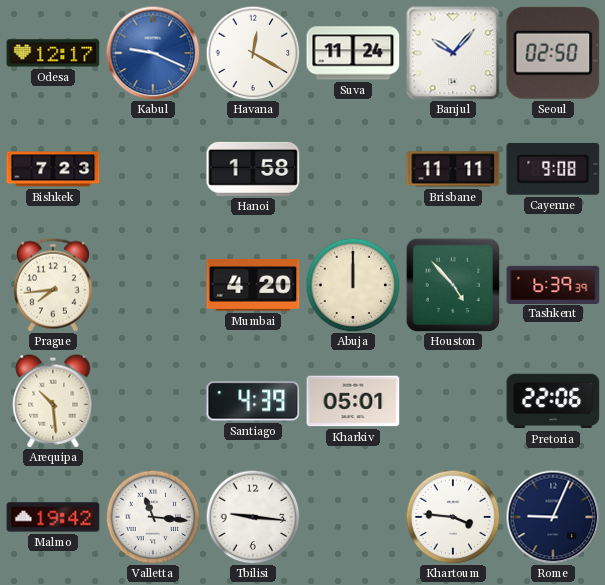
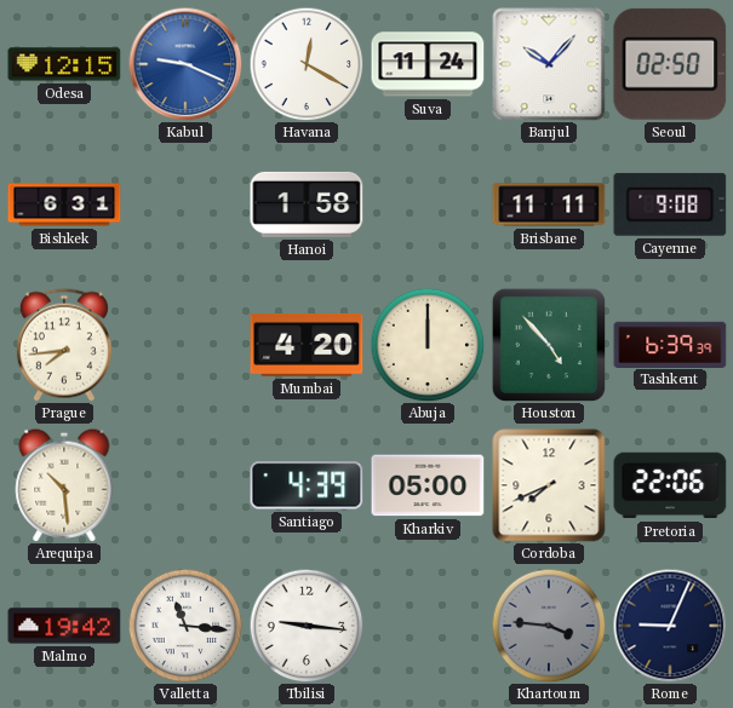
Odesa: 12:17 -> 12:15 (64, 64)
Bishkek: 7:23 -> 6:31 (64, 205)
Kharkiv: 05:01 -> 05:00 (428, 485)
Cordoba: none -> 7:41 (549, 485)
Khartoum dial: white -> grey (549, 626)
